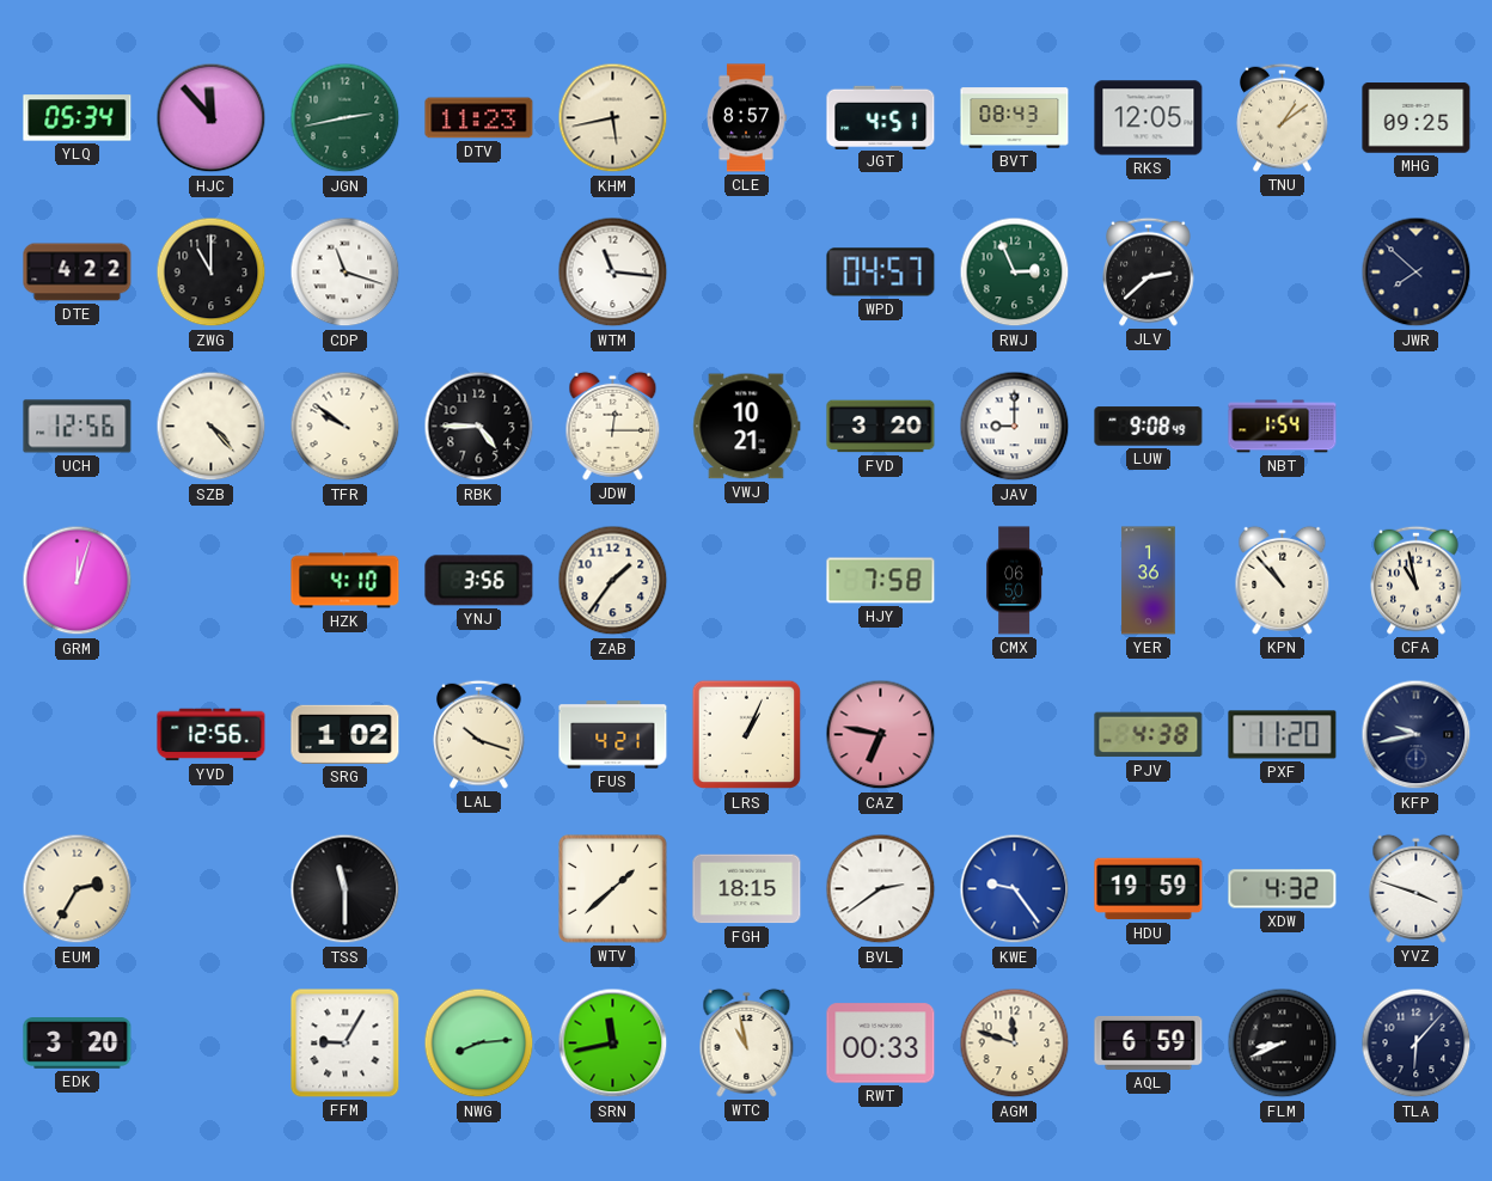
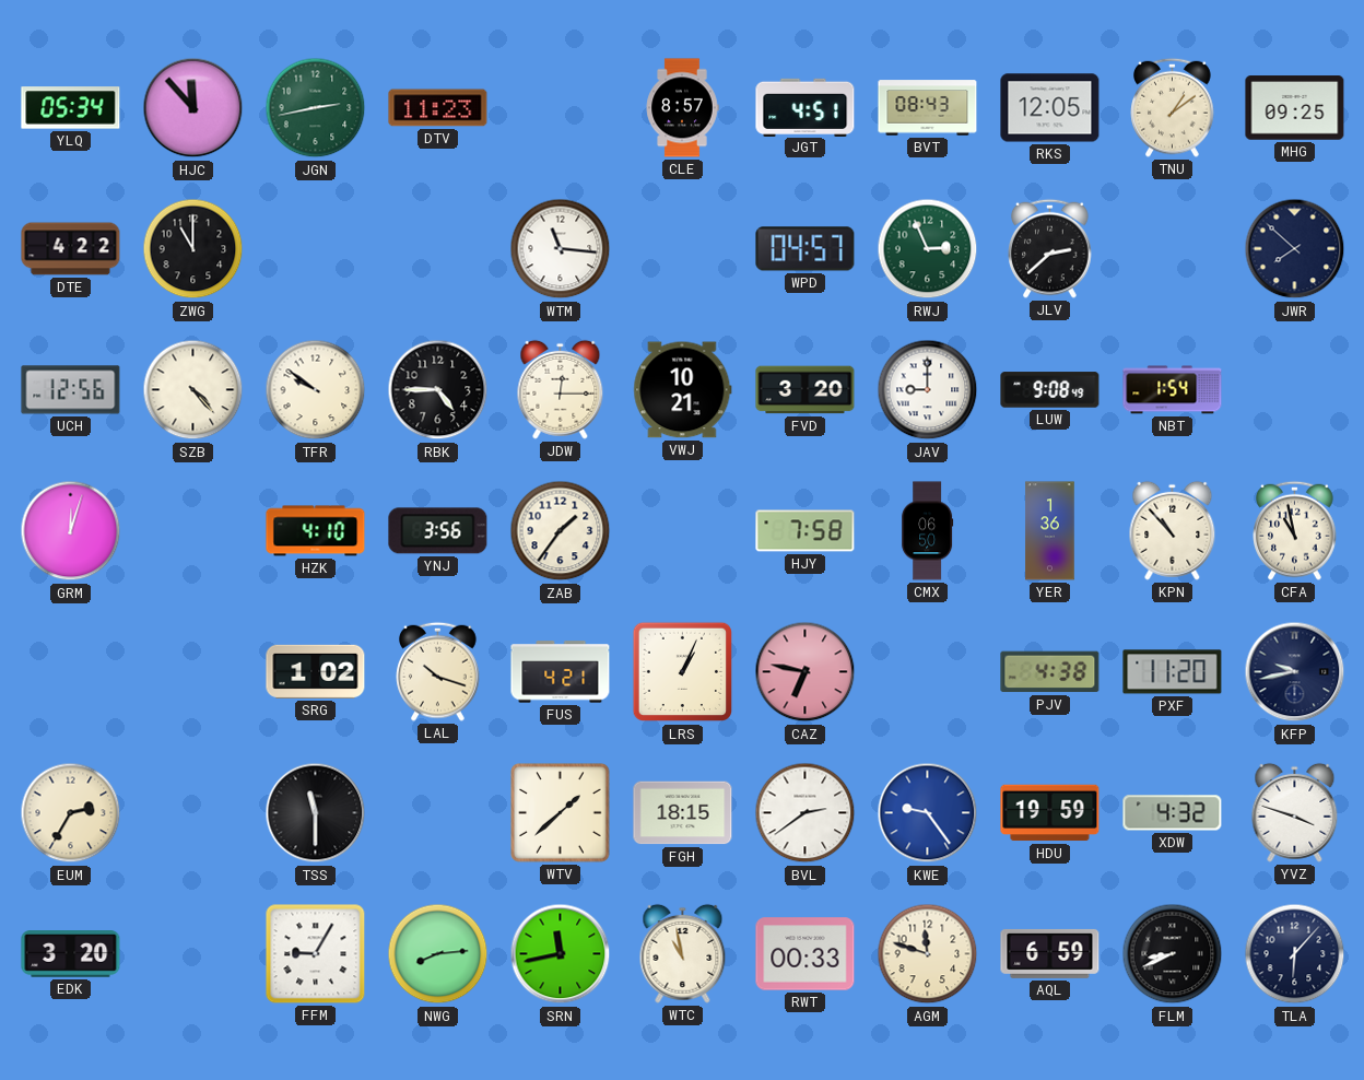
KHM: 5:43 -> none (613, 118)
CDP: 11:18 -> none (346, 273)
YVD: 12:56 -> none (212, 735)
